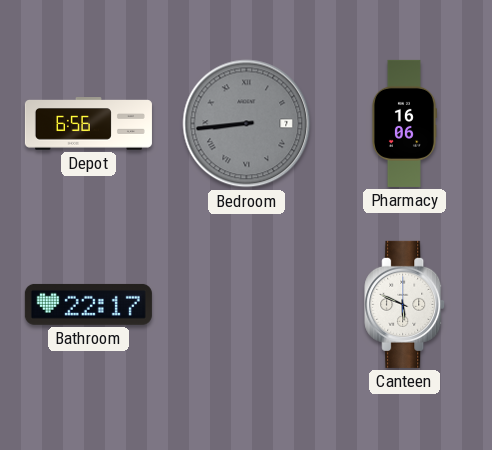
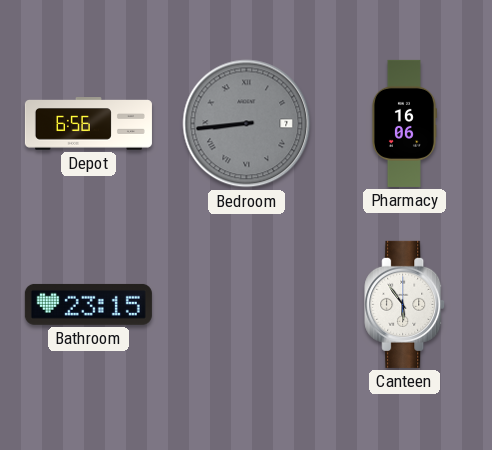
Bathroom: 22:17 -> 23:15 (88, 304)
Canteen: 5:49 -> 5:54 (405, 304)
